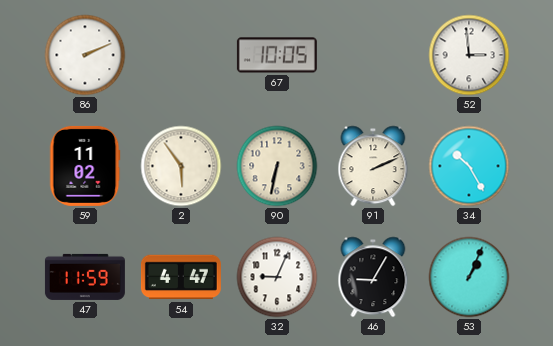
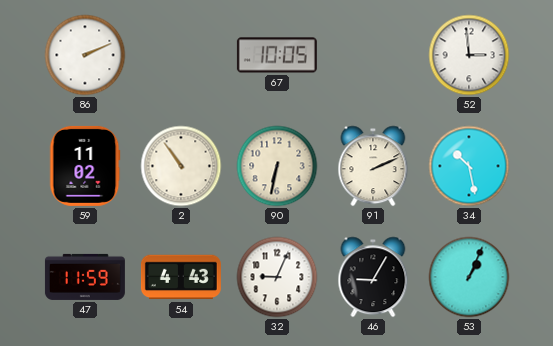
2: 5:54 -> 10:54 (181, 166)
34: 10:25 -> 10:28 (469, 166)
54: 4:47 -> 4:43 (181, 277)
